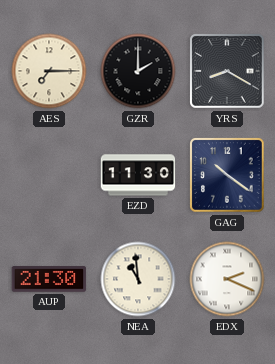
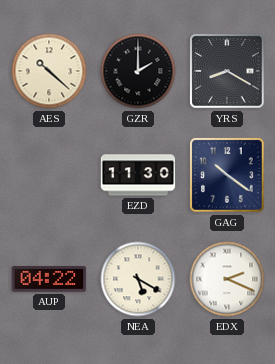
AES: 7:15 -> 10:22 (49, 71)
AUP: 21:30 -> 04:22 (49, 279)
NEA: 10:59 -> 5:20 (138, 279)
